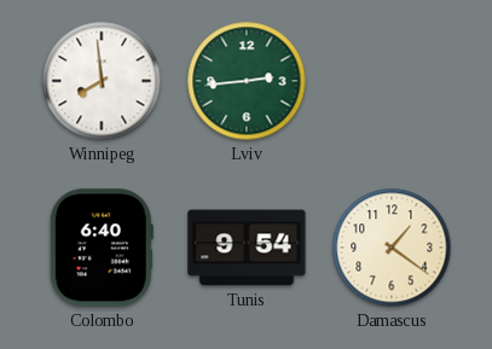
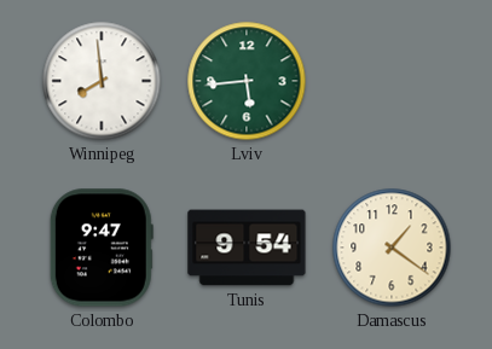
Lviv: 2:44 -> 5:44 (247, 81)
Colombo: 6:40 -> 9:47 (102, 248)
